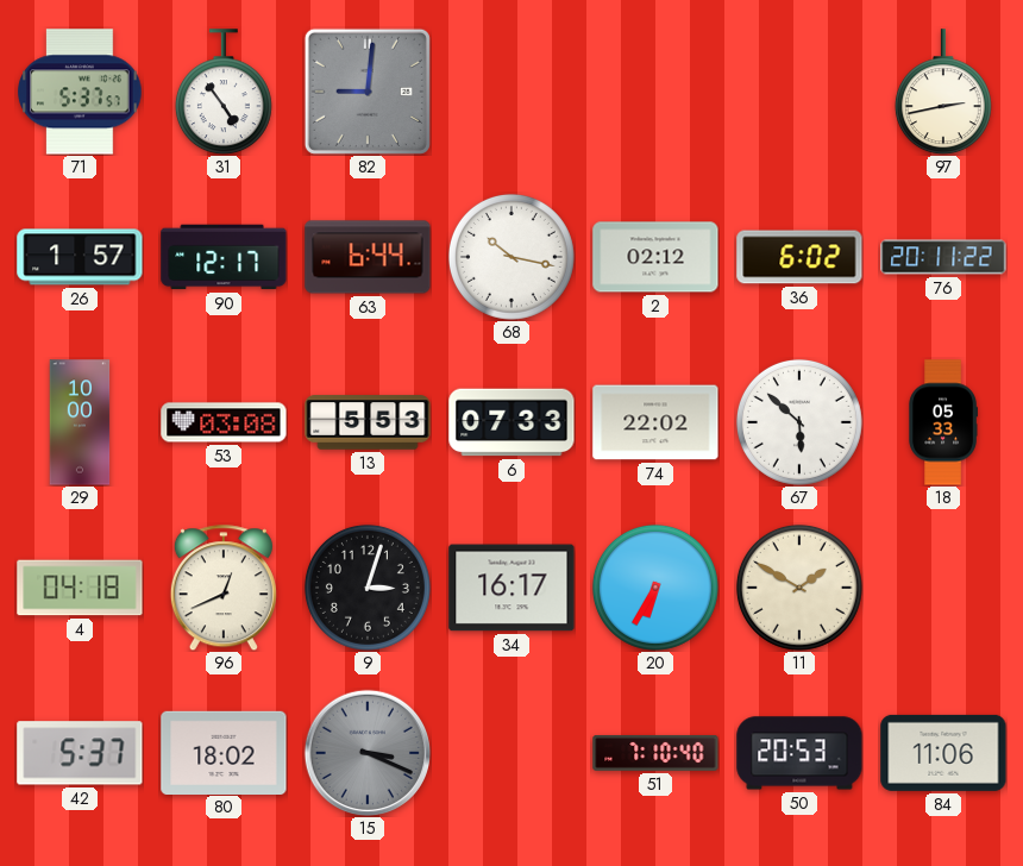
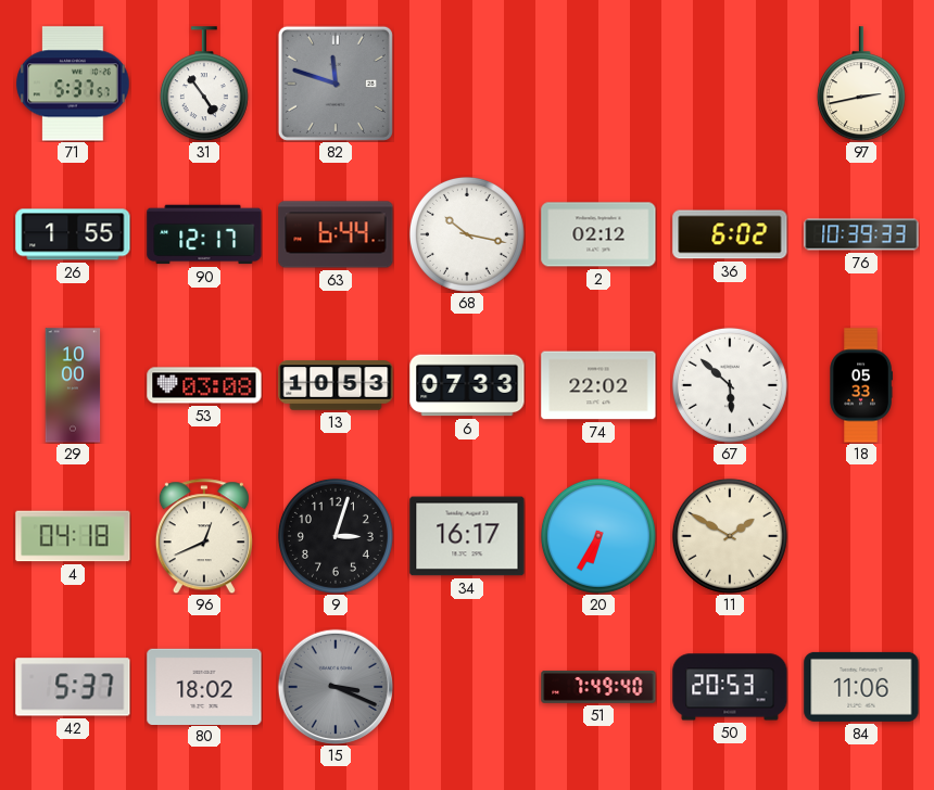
82: 9:01 -> 11:48 (336, 84)
26: 1:57 -> 1:55 (73, 234)
76: 20:11 -> 10:39 (861, 234)
13: 5:53 -> 10:53 (336, 385)
51: 7:10 -> 7:49 (598, 687)
